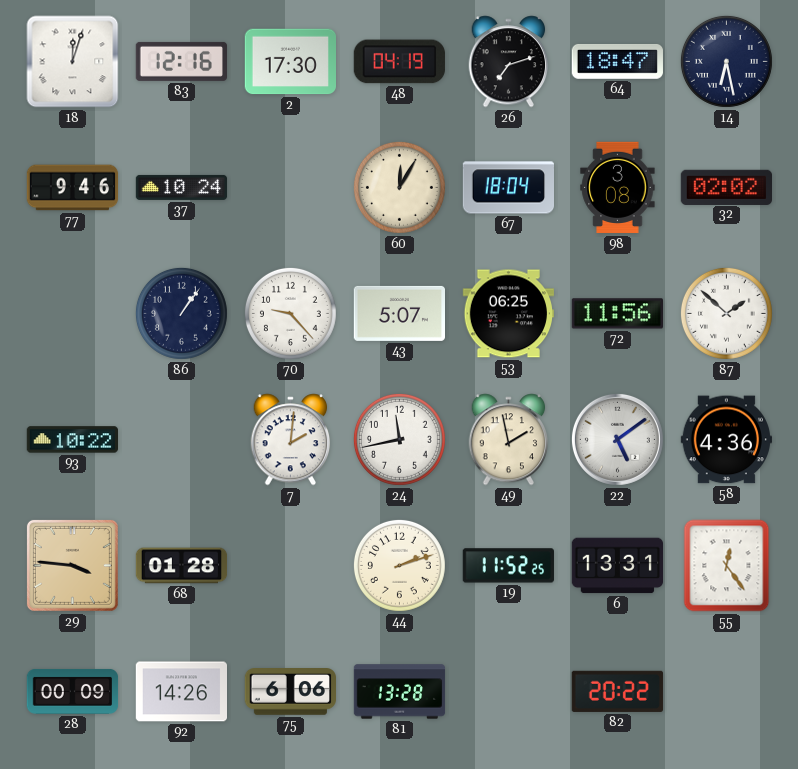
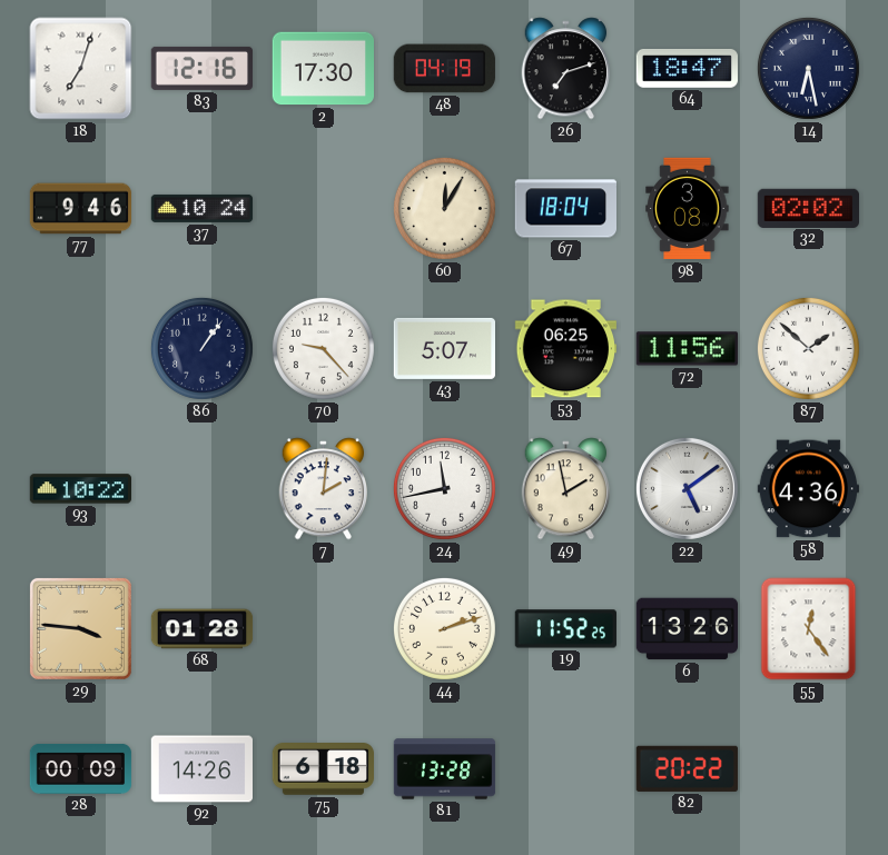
18: 12:03 -> 7:03 (81, 69)
6: 13:31 -> 13:26 (687, 629)
75: 6:06 -> 6:18 (323, 769)
